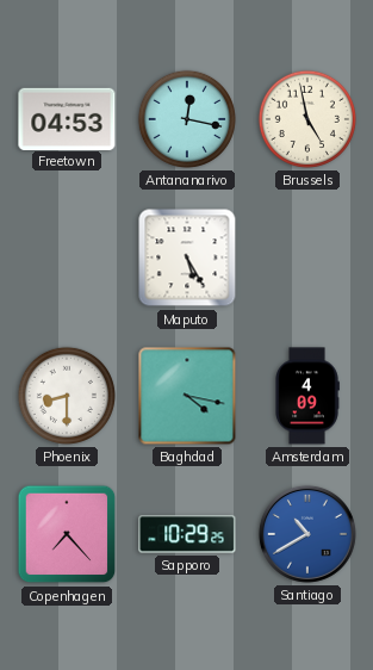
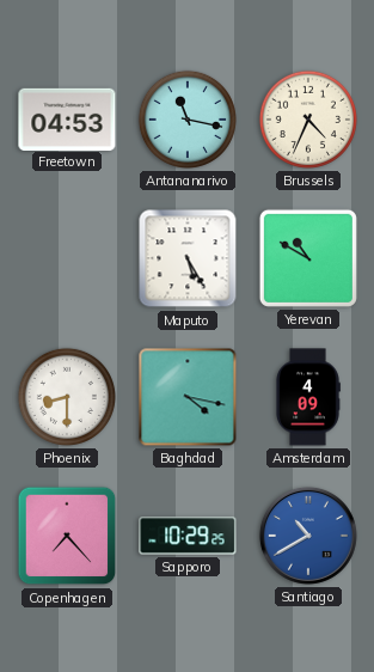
Antananarivo: 12:17 -> 11:17 (188, 120)
Brussels: 4:58 -> 4:34 (308, 120)
Yerevan: none -> 10:50 (308, 258)
